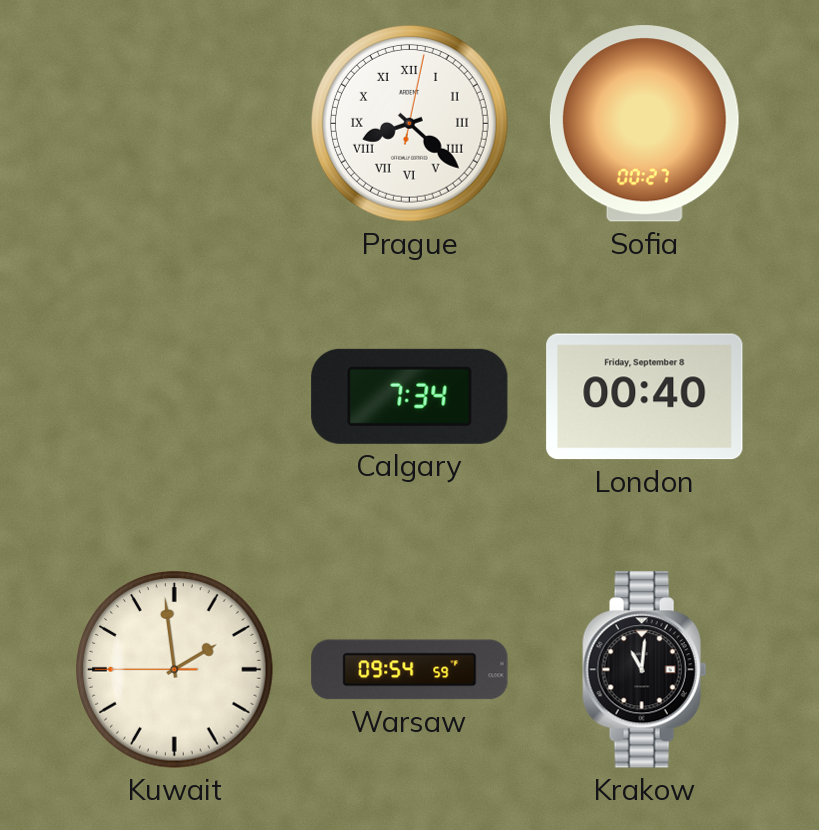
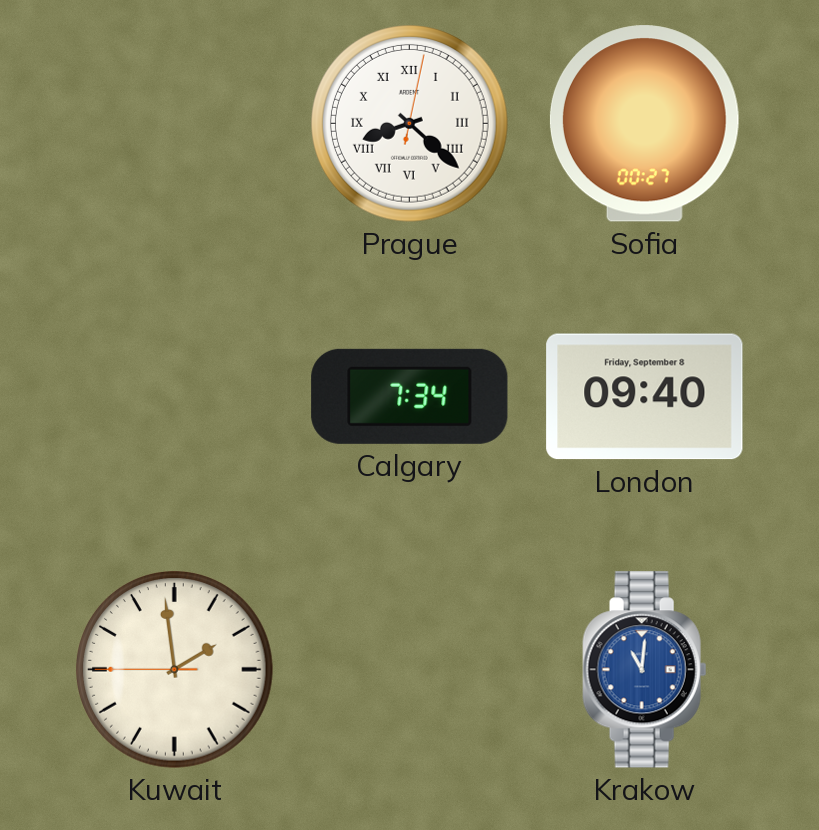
London: 00:40 -> 09:40 (645, 397)
Warsaw: 09:54 -> none (410, 670)
Krakow dial: black -> blue (645, 670)
